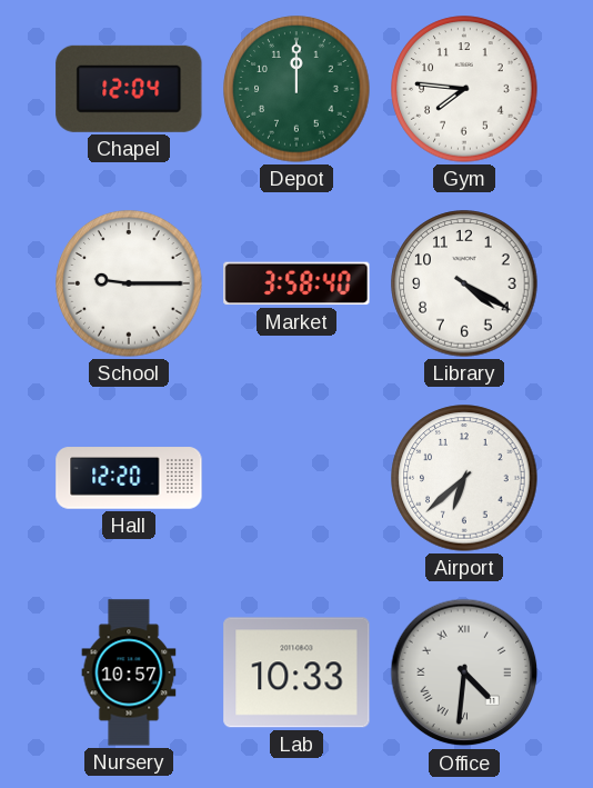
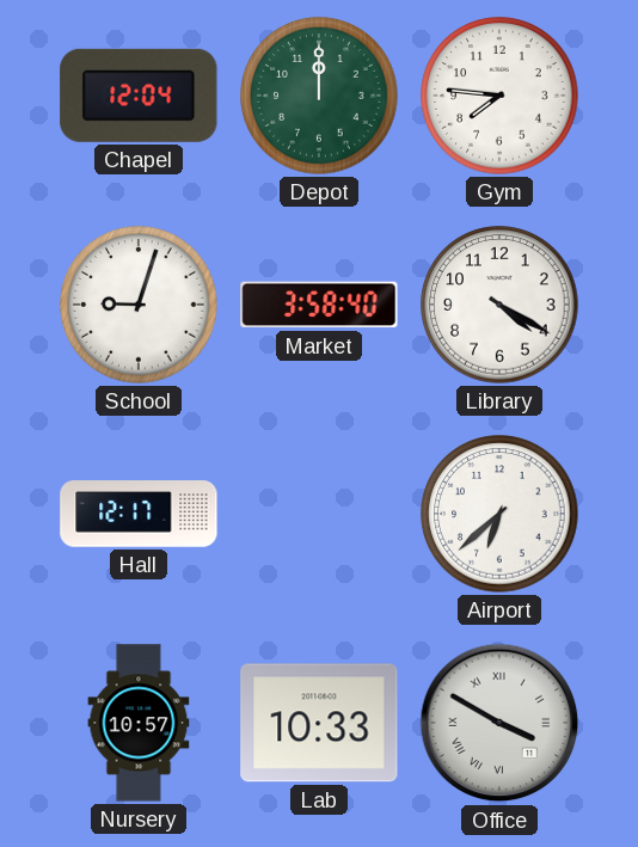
School: 9:15 -> 9:03 (139, 305)
Hall: 12:20 -> 12:17 (139, 514)
Office: 4:31 -> 3:50 (499, 723)
